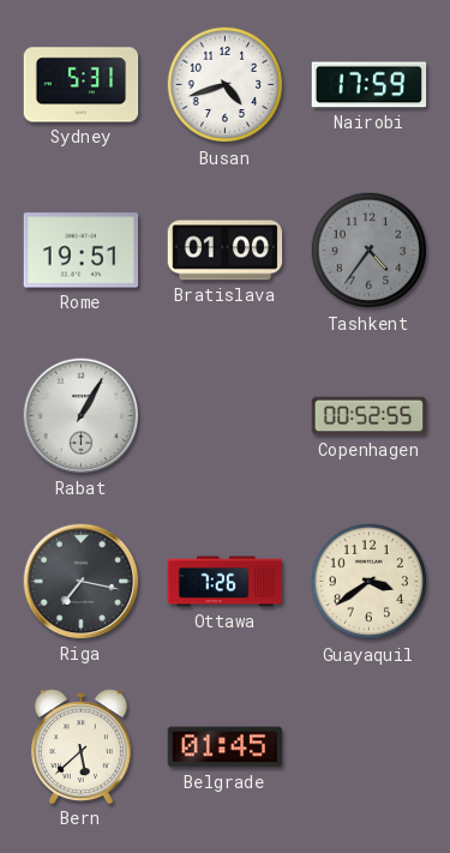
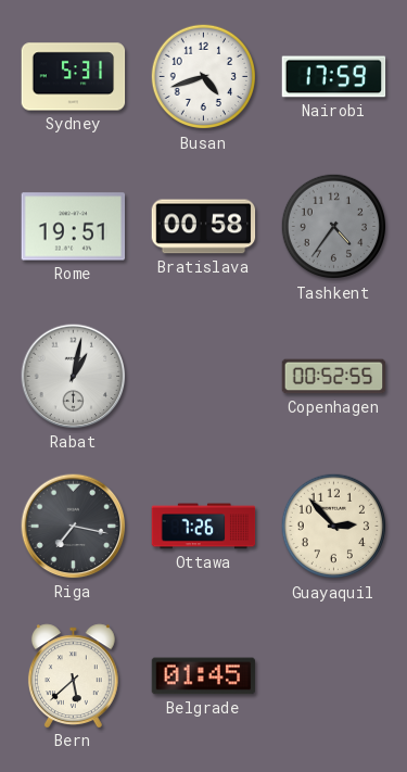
Bratislava: 01:00 -> 00:58 (204, 227)
Rabat: 1:05 -> 1:02 (74, 377)
Guayaquil: 3:39 -> 2:53 (334, 527)
